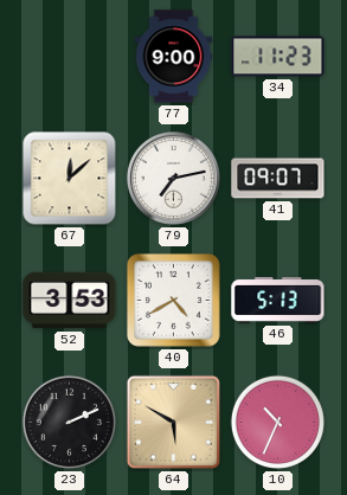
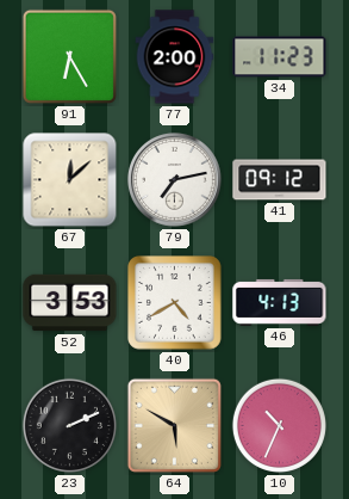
91: none -> 6:25 (69, 56)
77: 9:00 -> 2:00 (175, 57)
41: 09:07 -> 09:12 (280, 180)
46: 5:13 -> 4:13 (280, 302)
